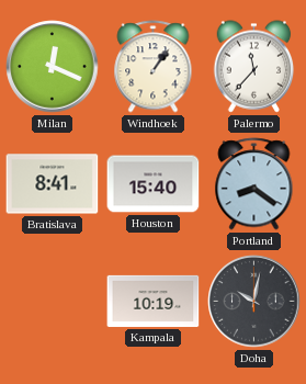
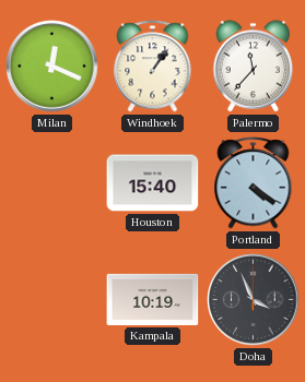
Bratislava: 8:41 -> none (53, 184)
Portland: 8:21 -> 4:21 (254, 183)
Doha: 10:02 -> 3:56 (254, 300)
